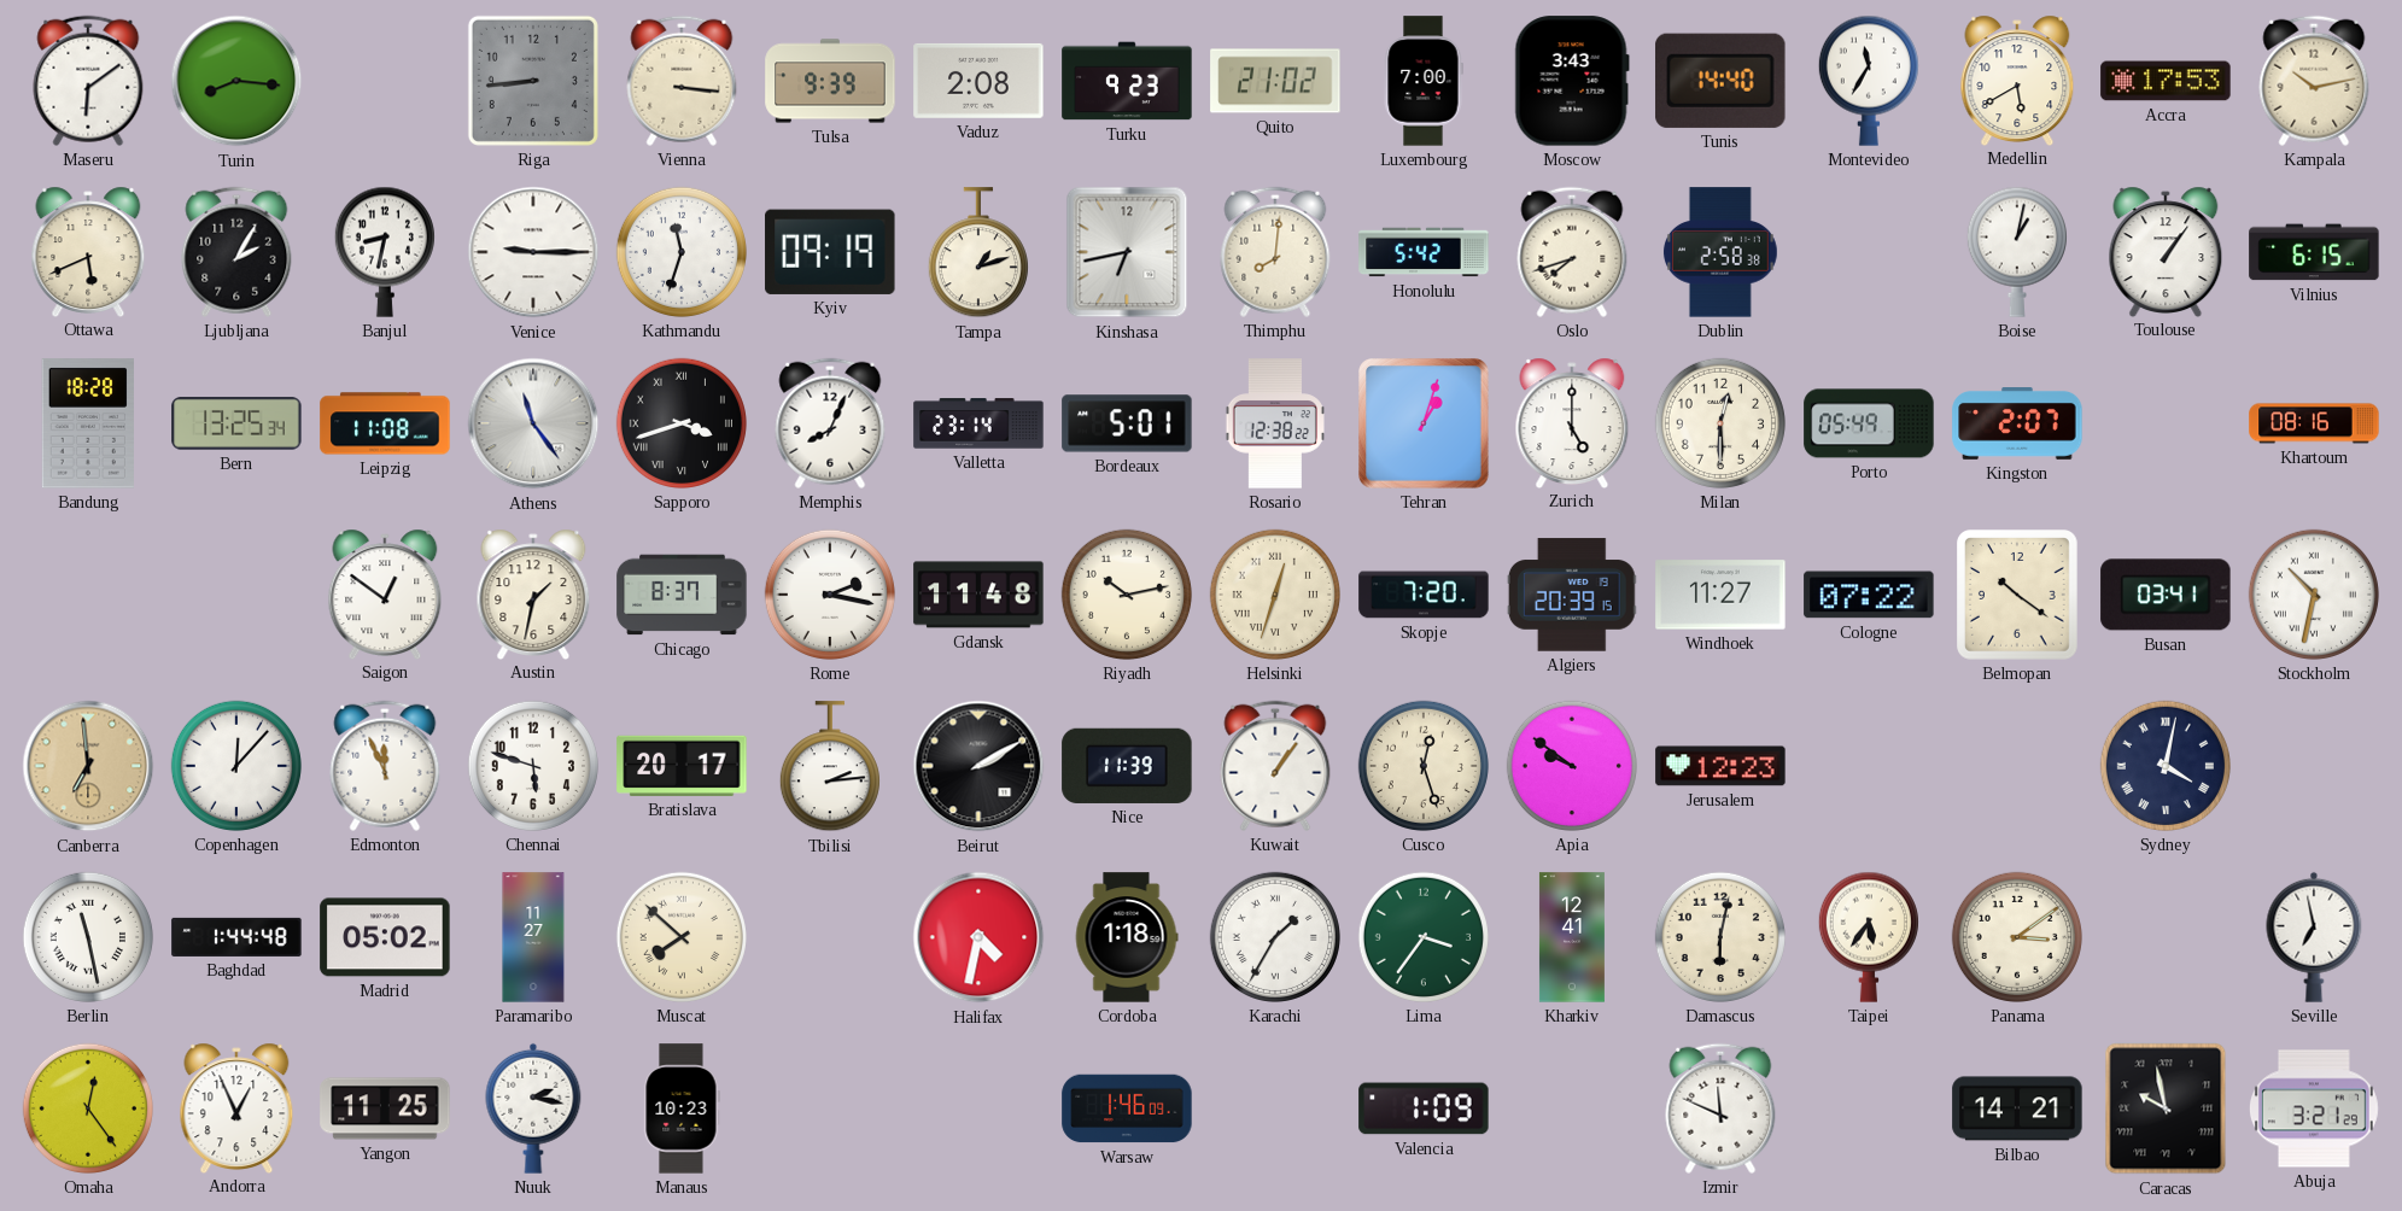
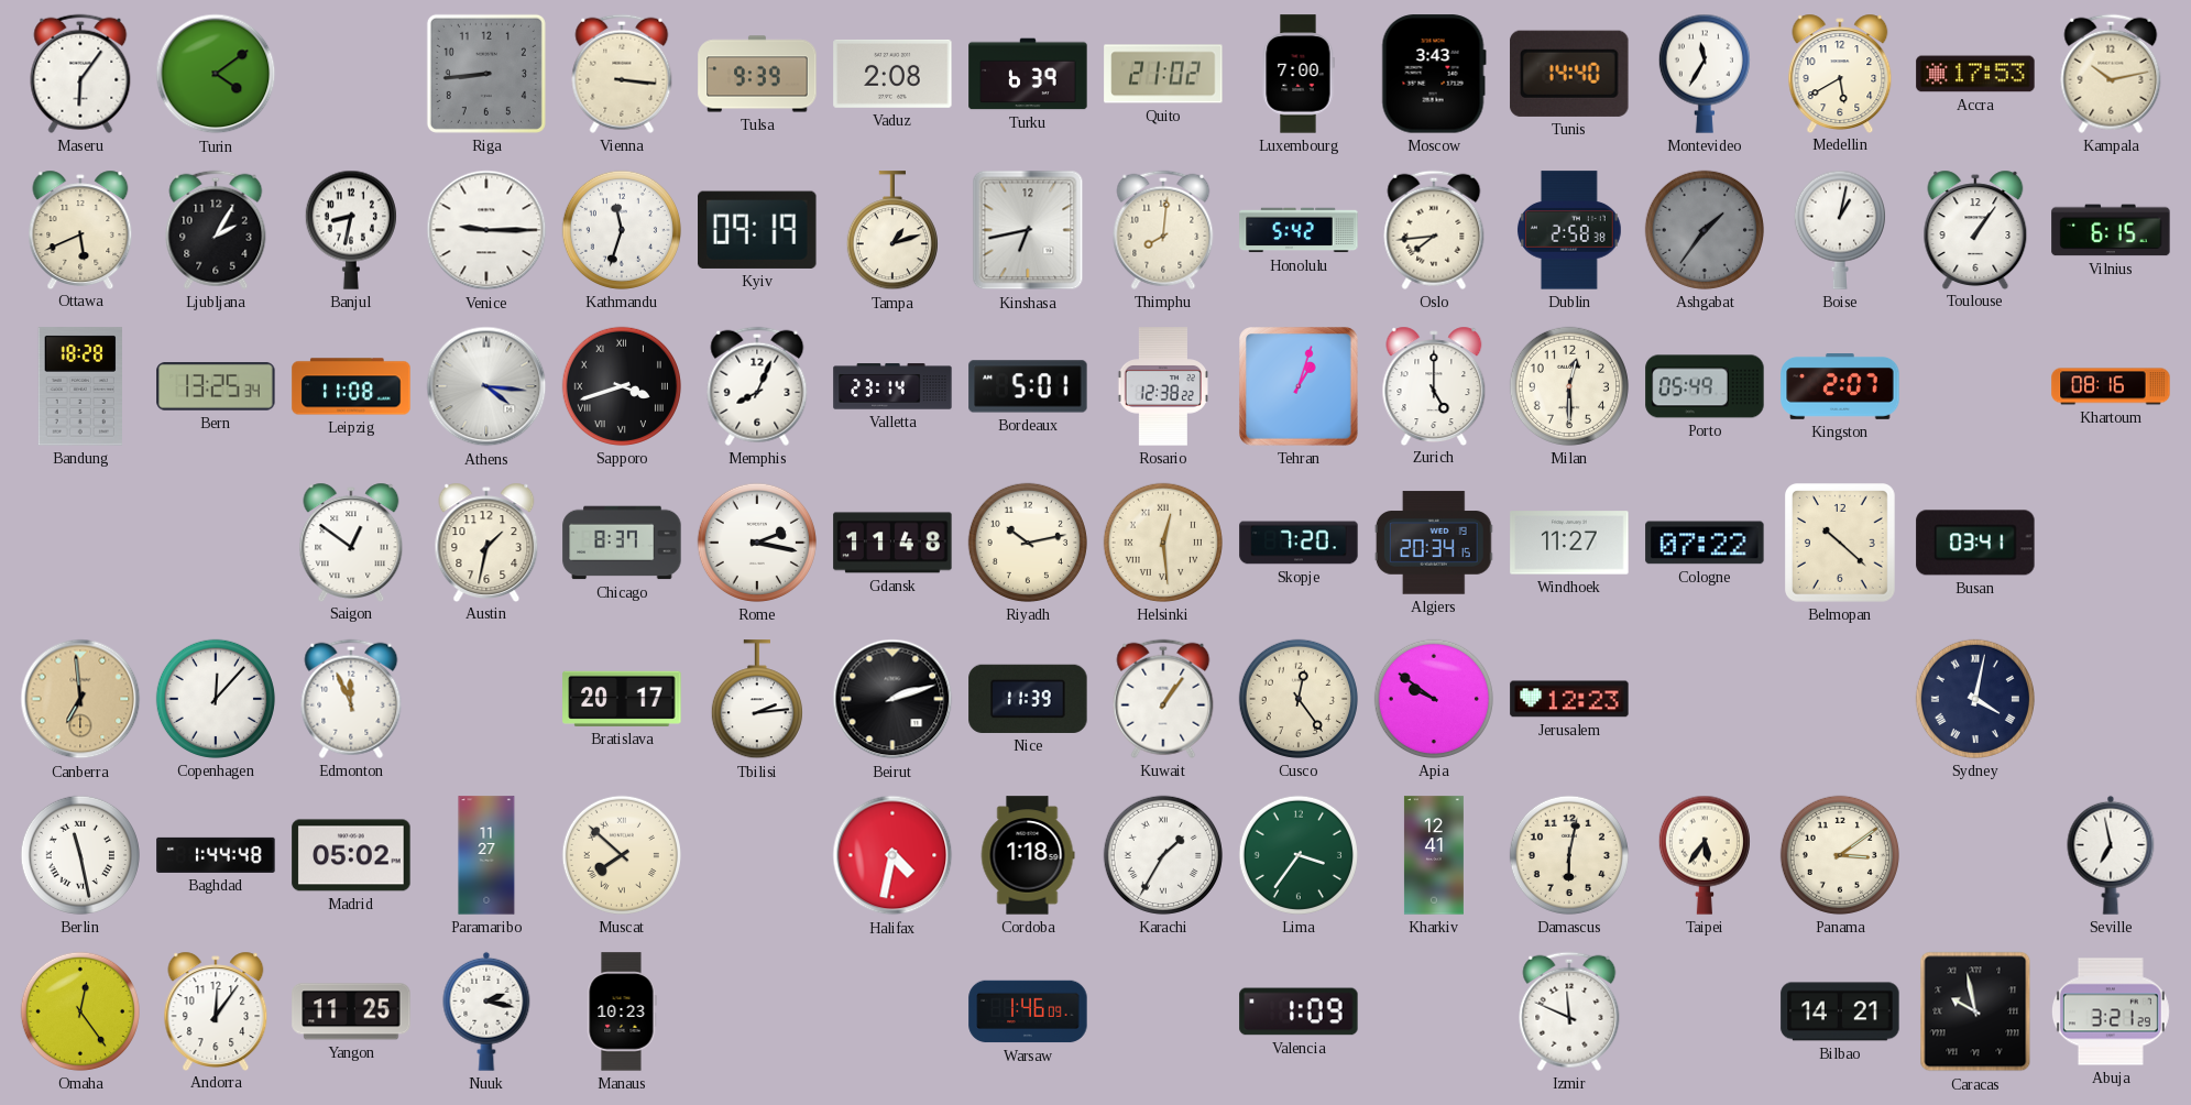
Maseru: 6:09 -> 6:06 (80, 74)
Turin: 8:16 -> 4:09 (216, 74)
Turku: 9:23 -> 6:39 (1028, 74)
Oslo: 7:42 -> 7:44 (1434, 230)
Ashgabat: none -> 1:36 (1705, 230)
Athens: 11:24 -> 4:16 (486, 386)
Helsinki: 12:33 -> 12:29 (1163, 543)
Algiers: 20:39 -> 20:34 (1434, 543)
Belmopan: 10:21 -> 10:22 (1841, 544)
Stockholm: 10:32 -> none (2314, 595)
Chennai: 5:48 -> none (533, 766)
Beirut: 2:10 -> 2:12 (892, 699)
Cusco: 12:27 -> 12:24 (1299, 699)
Andorra: 12:56 -> 12:06 (216, 1010)
